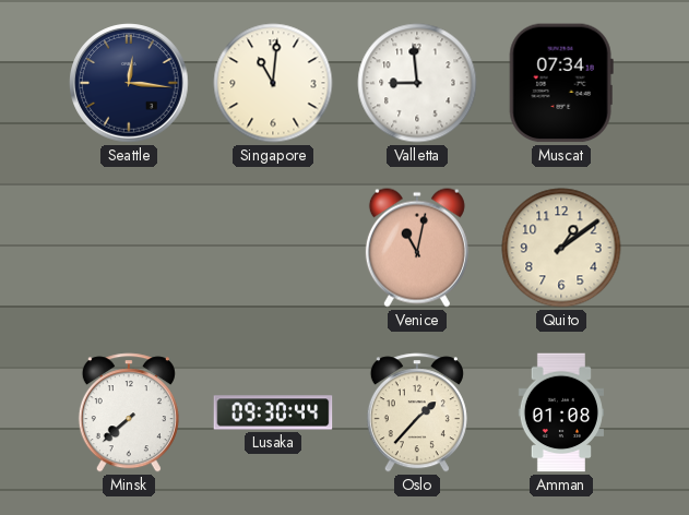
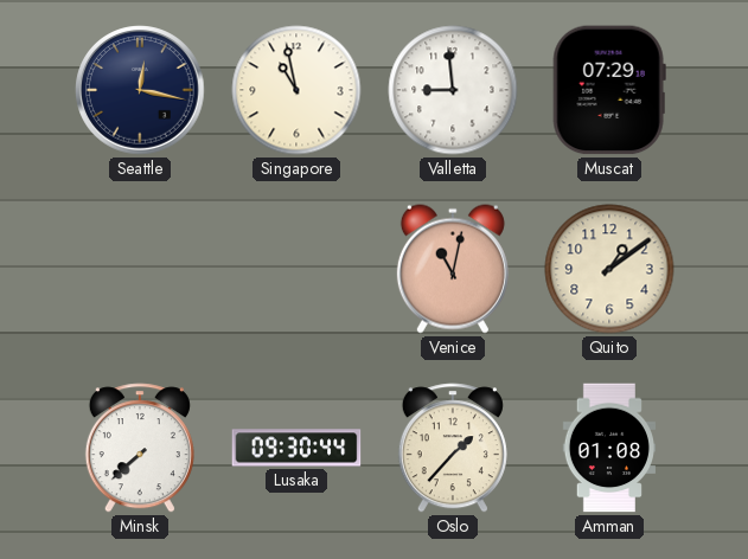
Seattle: 12:16 -> 12:17 (140, 90)
Singapore: 11:01 -> 10:58 (296, 90)
Muscat: 07:34 -> 07:29 (609, 90)
